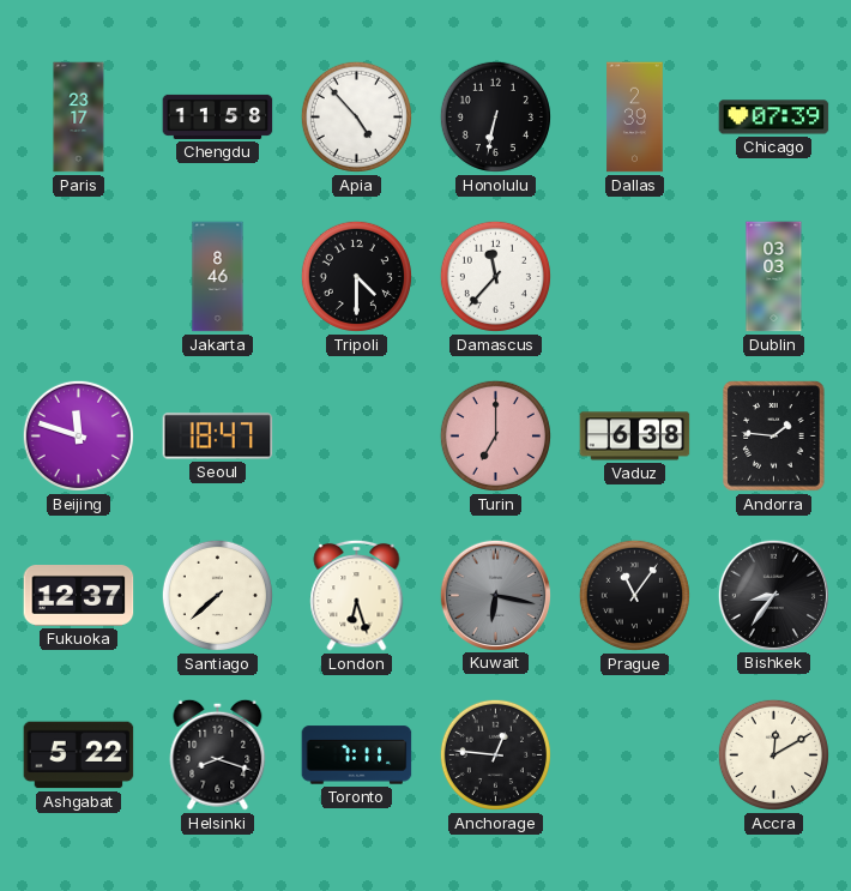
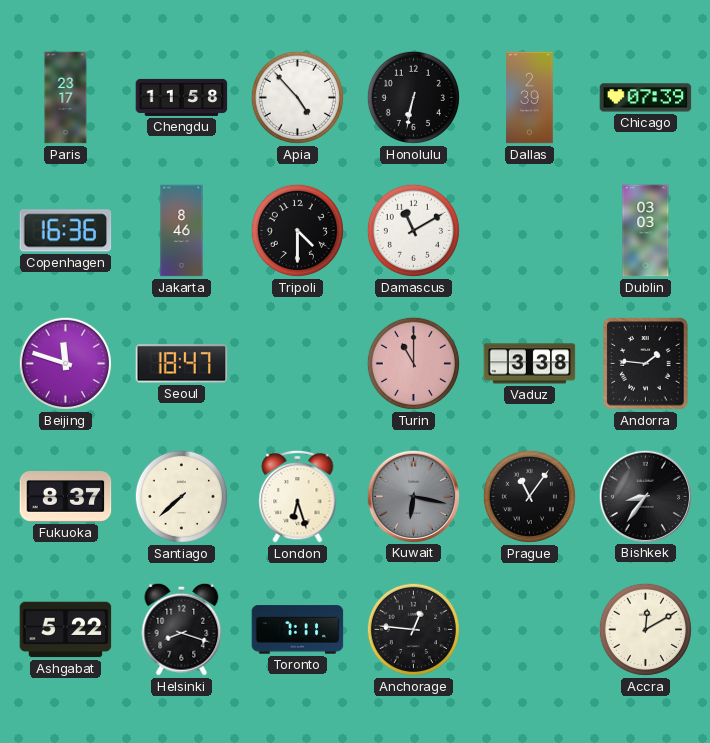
Copenhagen: none -> 16:36 (66, 231)
Damascus: 11:37 -> 11:10 (413, 230)
Turin: 7:00 -> 11:00 (413, 363)
Vaduz: 6:38 -> 3:38 (530, 364)
Fukuoka: 12:37 -> 8:37 (66, 497)
